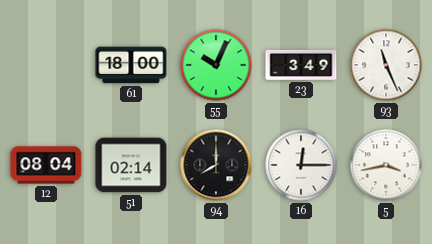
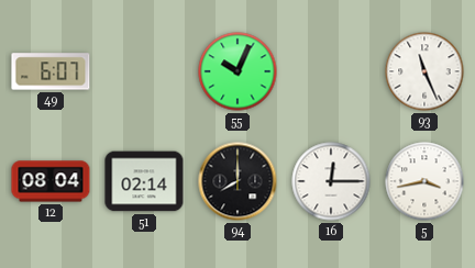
49: none -> 6:07 (51, 71)
61: 18:00 -> none (131, 65)
23: 3:49 -> none (301, 65)
